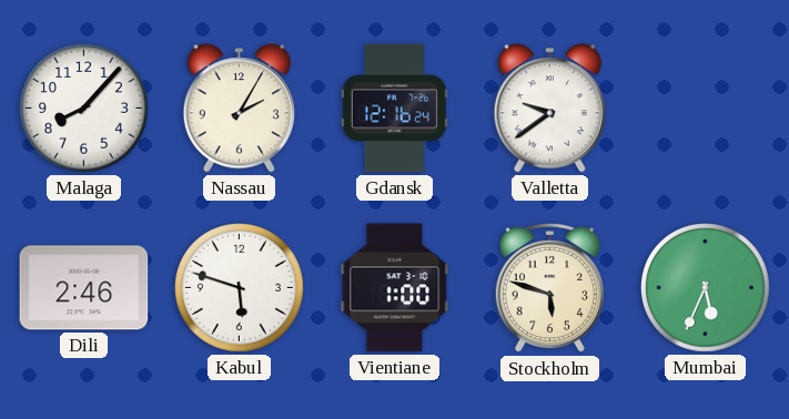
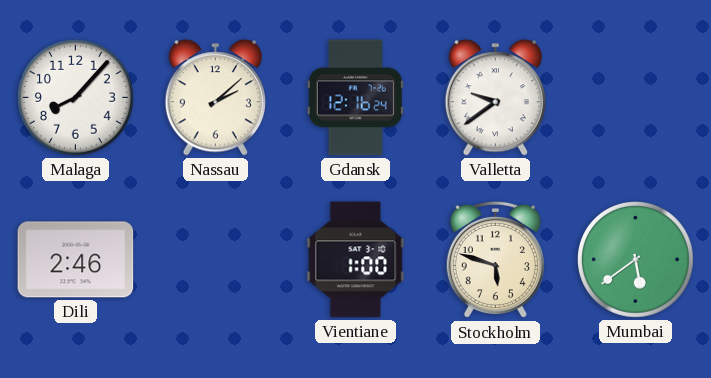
Nassau: 2:05 -> 2:08 (215, 98)
Kabul: 5:48 -> none (240, 288)
Mumbai: 5:34 -> 5:39 (636, 260)
